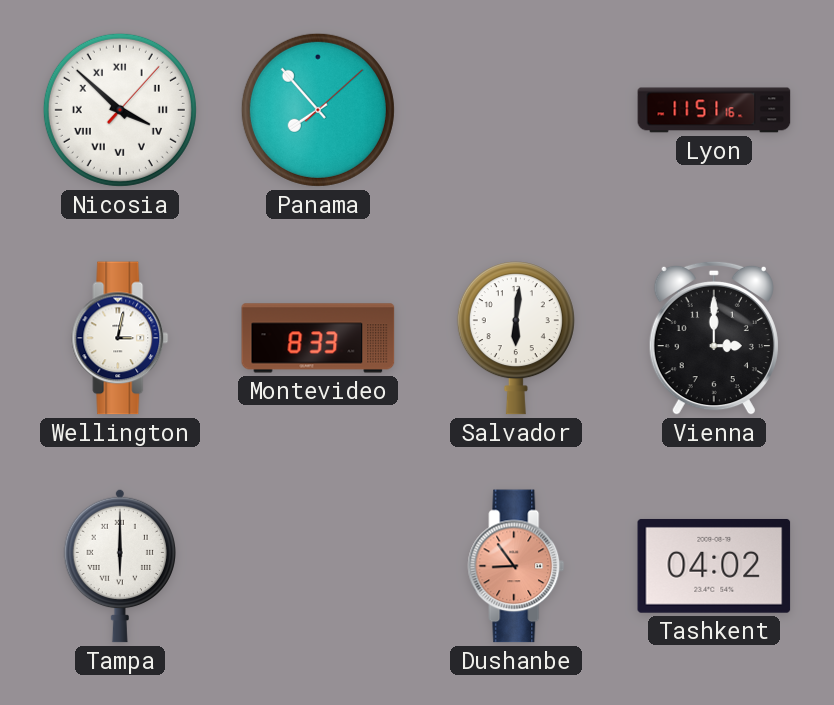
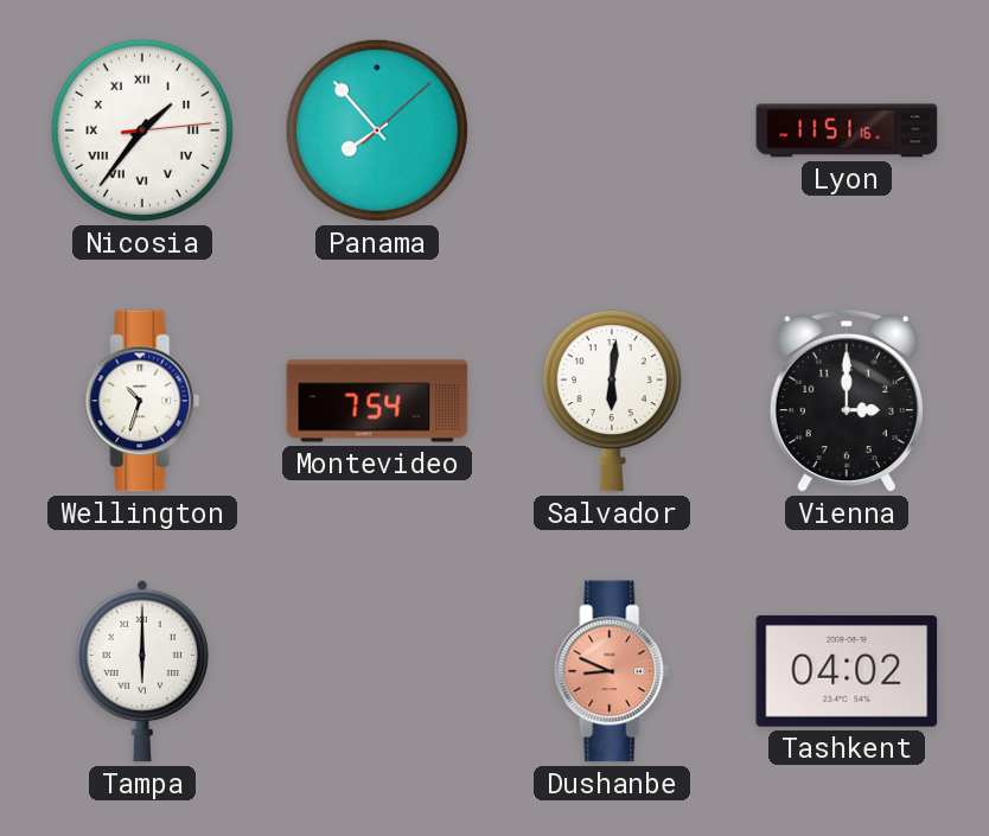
Nicosia: 3:52 -> 1:36 (142, 130)
Wellington: 3:02 -> 10:33 (142, 401)
Montevideo: 8:33 -> 7:54 (377, 401)
Dushanbe: 8:54 -> 8:49 (612, 671)
